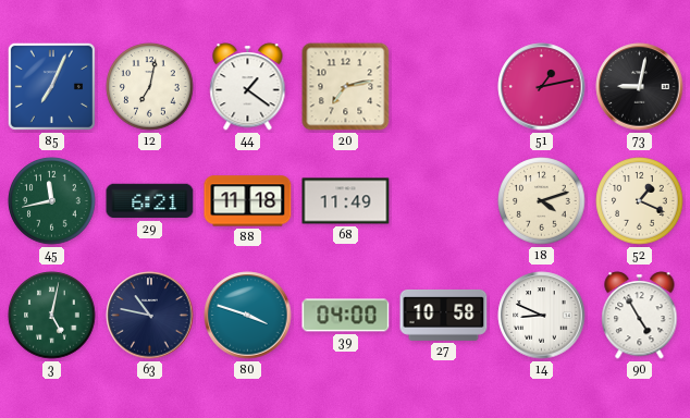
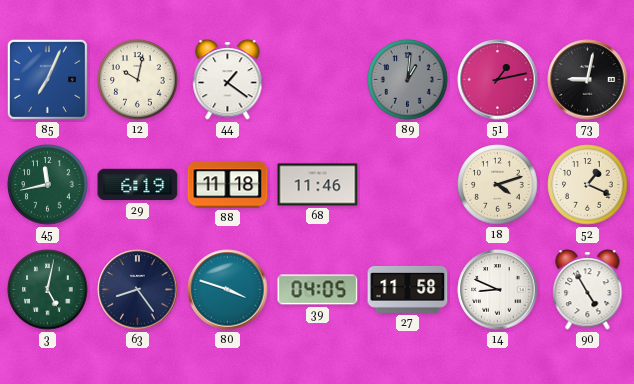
12: 7:02 -> 10:02 (138, 80)
20: 7:13 -> none (346, 87)
89: none -> 1:01 (408, 80)
29: 6:21 -> 6:19 (138, 185)
68: 11:49 -> 11:46 (318, 185)
63: 10:47 -> 8:24 (138, 290)
39: 04:00 -> 04:05 (318, 290)
27: 10:58 -> 11:58 (408, 289)
